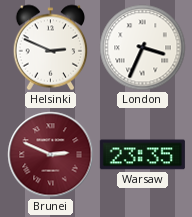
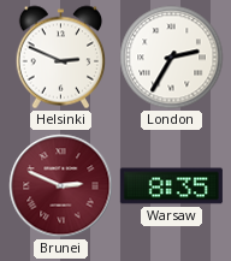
London: 3:34 -> 2:35 (172, 58)
Warsaw: 23:35 -> 8:35 (171, 186)
